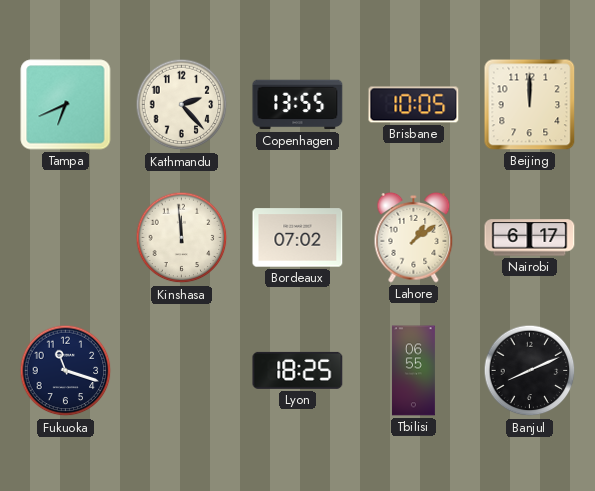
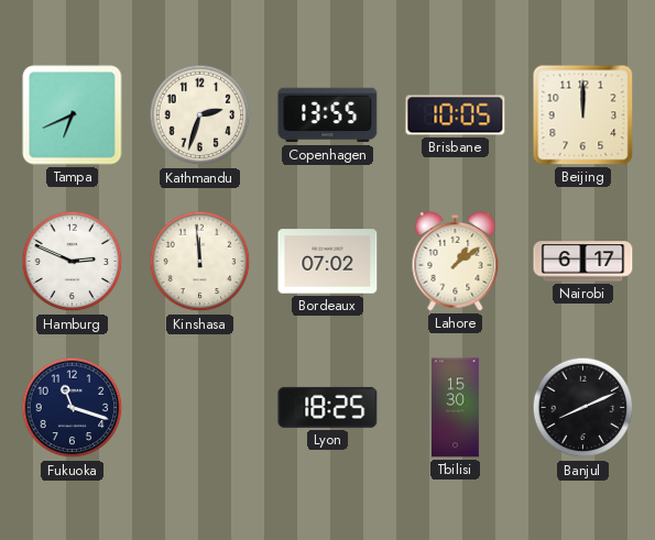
Kathmandu: 2:23 -> 2:33 (200, 115)
Hamburg: none -> 2:49 (73, 262)
Tbilisi: 06:55 -> 15:30 (455, 408)
